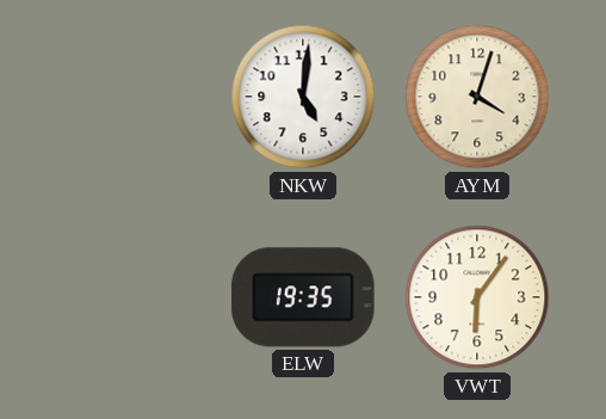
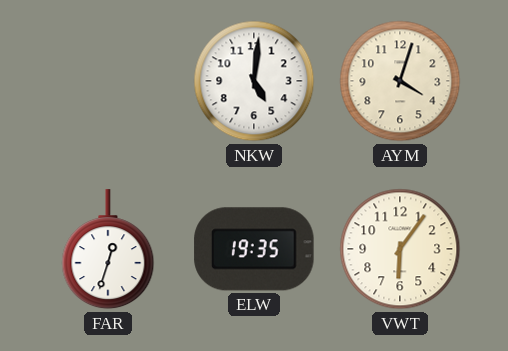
FAR: none -> 12:33 (108, 250)
